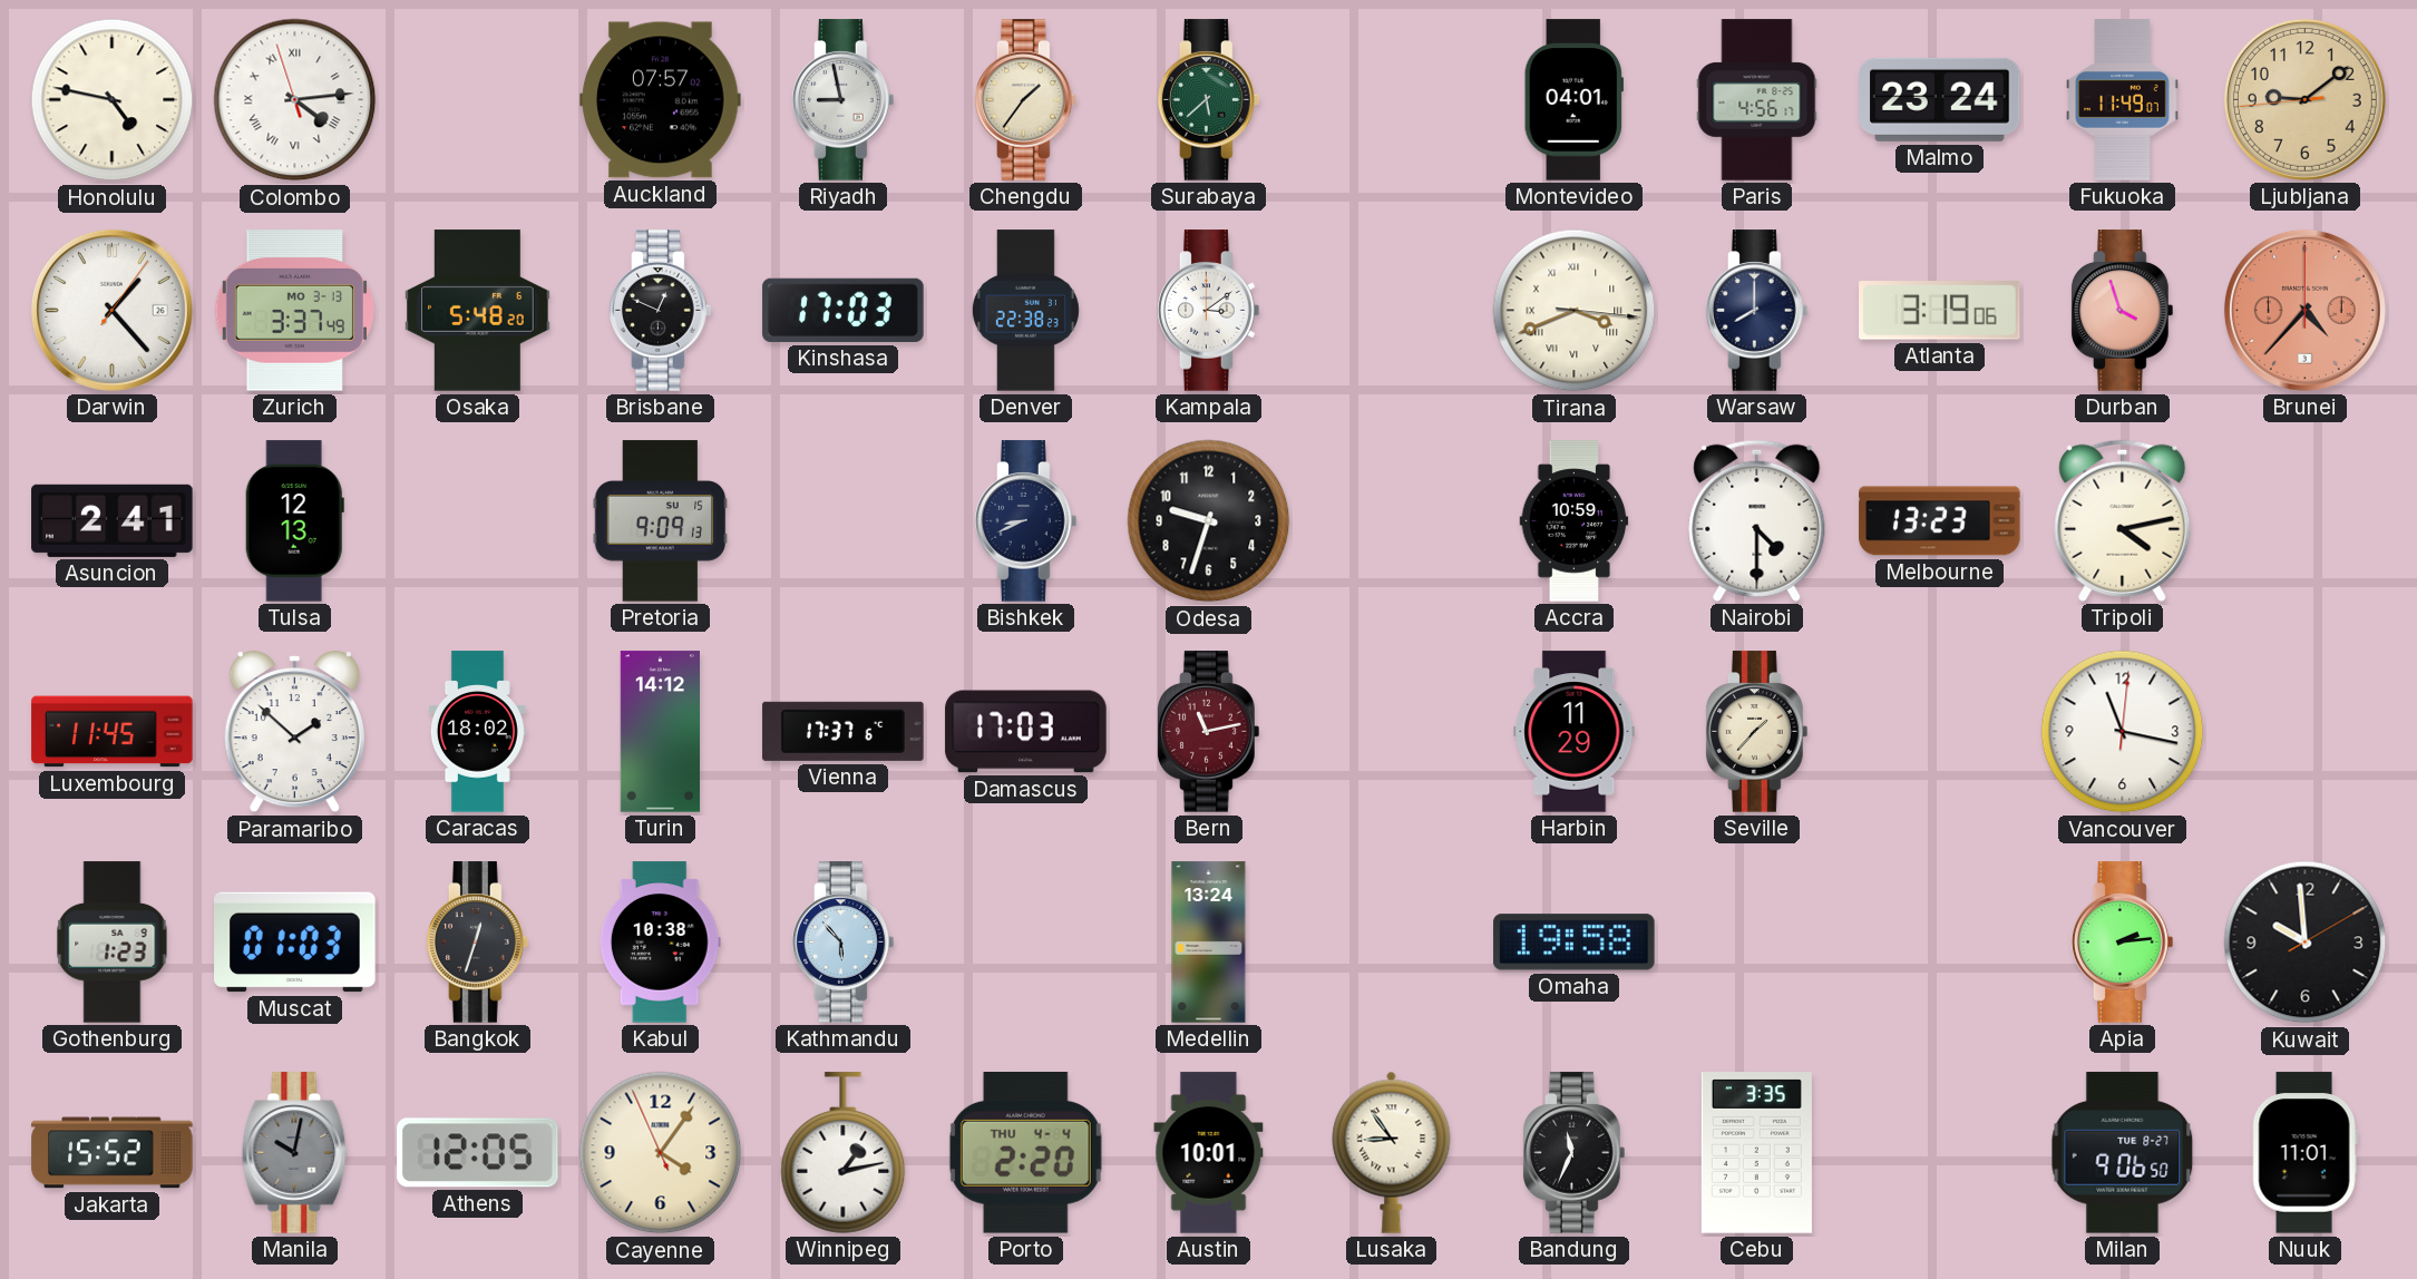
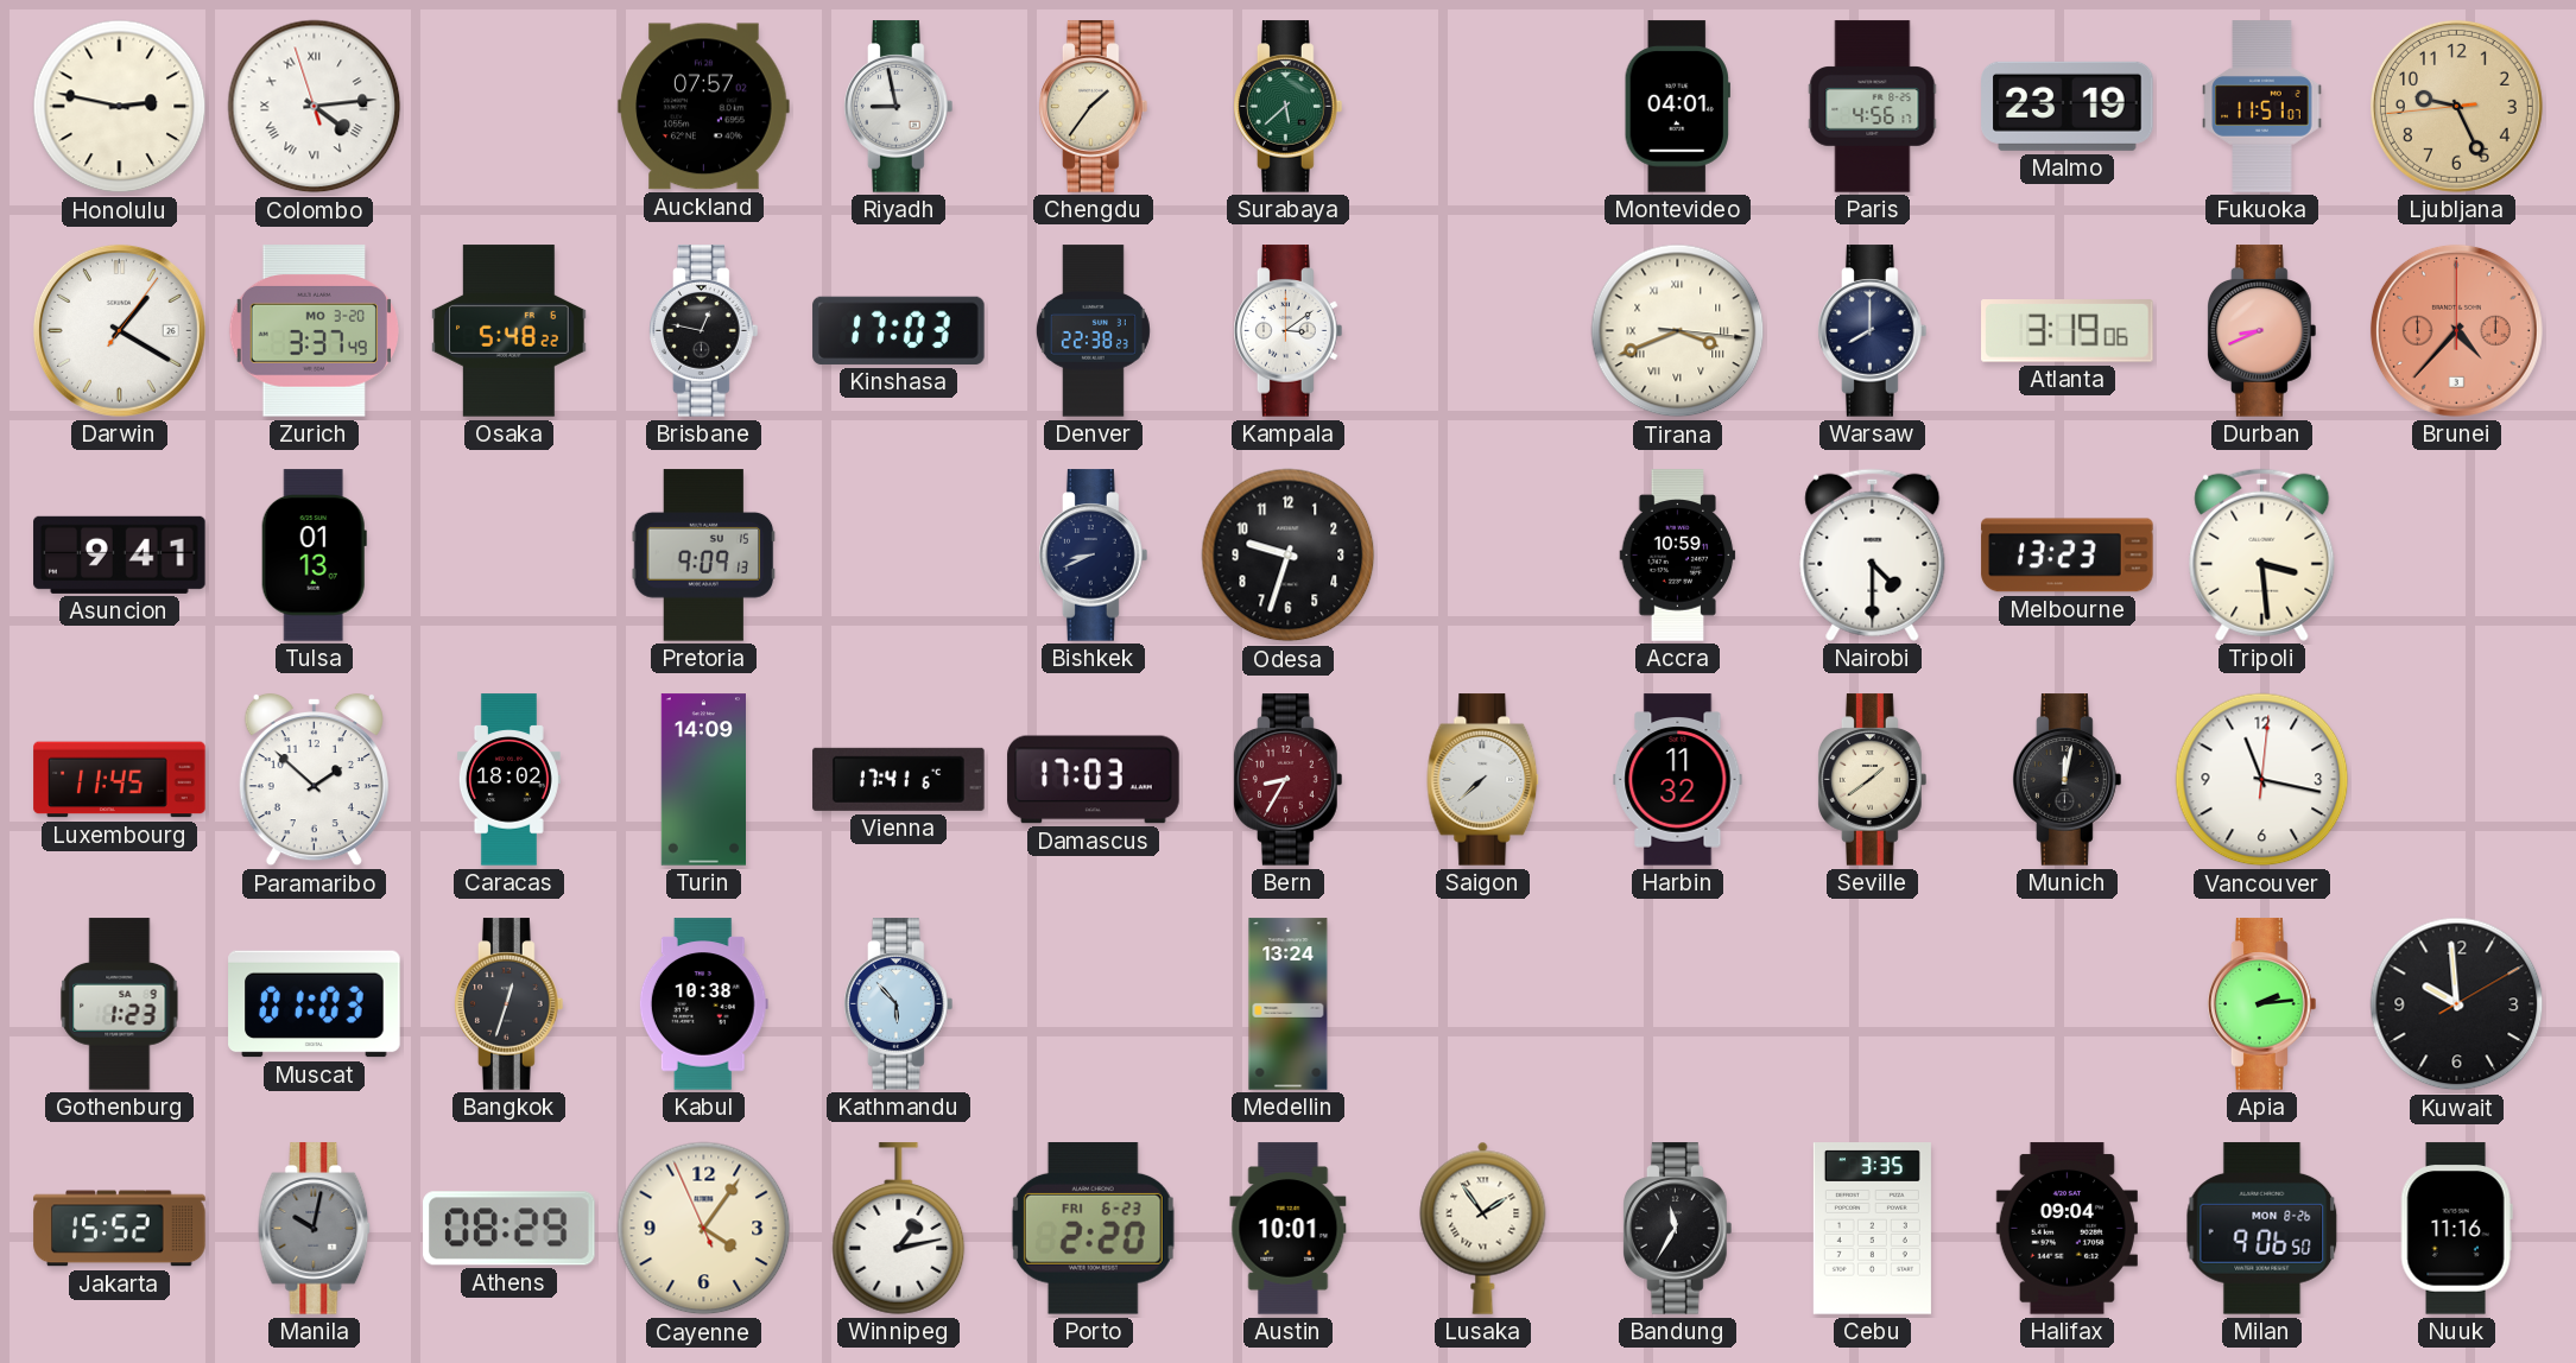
Honolulu: 4:47 -> 2:47 (120, 107)
Malmo: 23:24 -> 23:19 (2068, 106)
Fukuoka: 11:49 -> 11:51 (2262, 107)
Ljubljana: 9:08 -> 9:25 (2456, 106)
Darwin: 1:23 -> 1:20 (119, 330)
Zurich date: MO 3-13 -> MO 3-20 (314, 331)
Osaka: 5:48:20 -> 5:48:22 (509, 331)
Brisbane: 12:49 -> 12:47 (704, 331)
Durban: 3:57 -> 8:41 (2262, 331)
Asuncion: 2:41 -> 9:41 (120, 554)
Tulsa: 12:13 -> 01:13 (314, 556)
Tripoli: 4:13 -> 3:29 (2262, 554)
Turin: 14:12 -> 14:09 (703, 780)
Vienna: 17:37 -> 17:41 (899, 779)
Bern: 11:13 -> 8:35 (1289, 780)
Saigon: none -> 7:38 (1483, 780)
Harbin: 11:29 -> 11:32 (1678, 780)
Seville: 1:37 -> 1:39 (1873, 780)
Munich: none -> 12:02 (2068, 780)
Omaha: 19:58 -> none (1575, 943)
Athens: 12:05 -> 08:29 (509, 1229)
Porto date: THU 4-4 -> FRI 6-23 (1093, 1229)
Lusaka: 8:54 -> 1:54 (1483, 1228)
Bandung: 11:34 -> 11:35 (1678, 1229)
Halifax: none -> 09:04 (2067, 1229)
Milan date: TUE 8-27 -> MON 8-26 (2262, 1229)
Nuuk: 11:01 -> 11:16 (2456, 1229)
